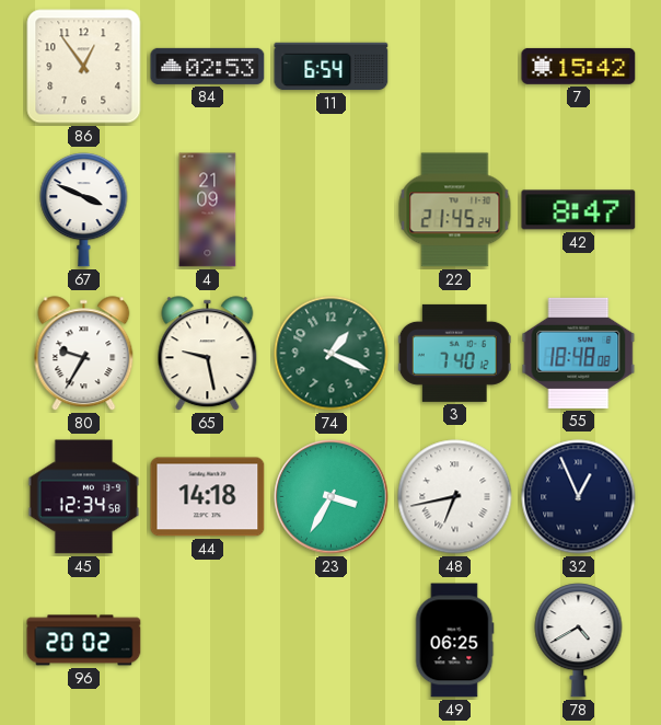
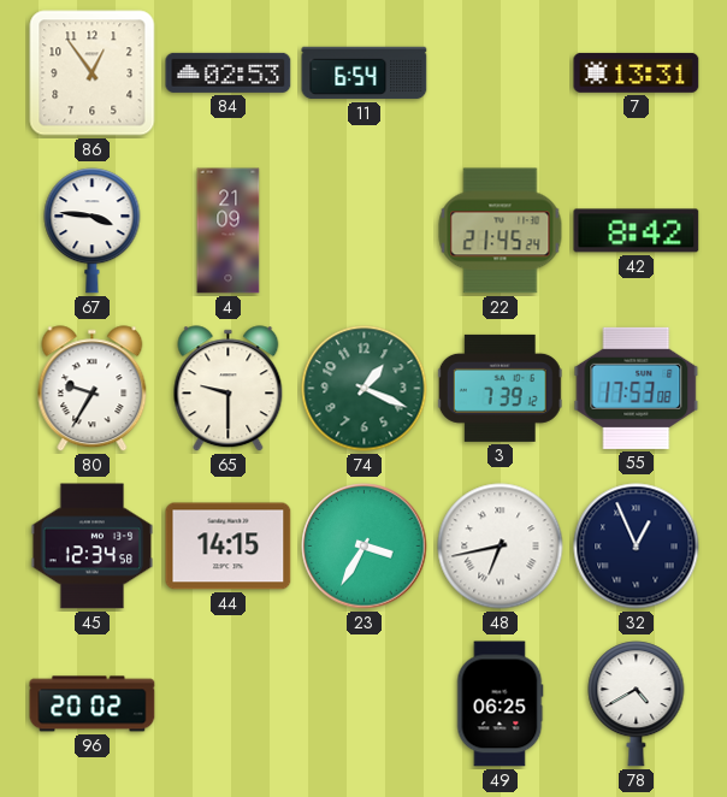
7: 15:42 -> 13:31 (637, 72)
67: 3:49 -> 3:46 (93, 231)
42: 8:47 -> 8:42 (637, 231)
65: 9:28 -> 9:30 (229, 389)
3: 7:40 -> 7:39 (500, 388)
55: 18:48 -> 17:53 (637, 388)
44: 14:18 -> 14:15 (229, 547)
